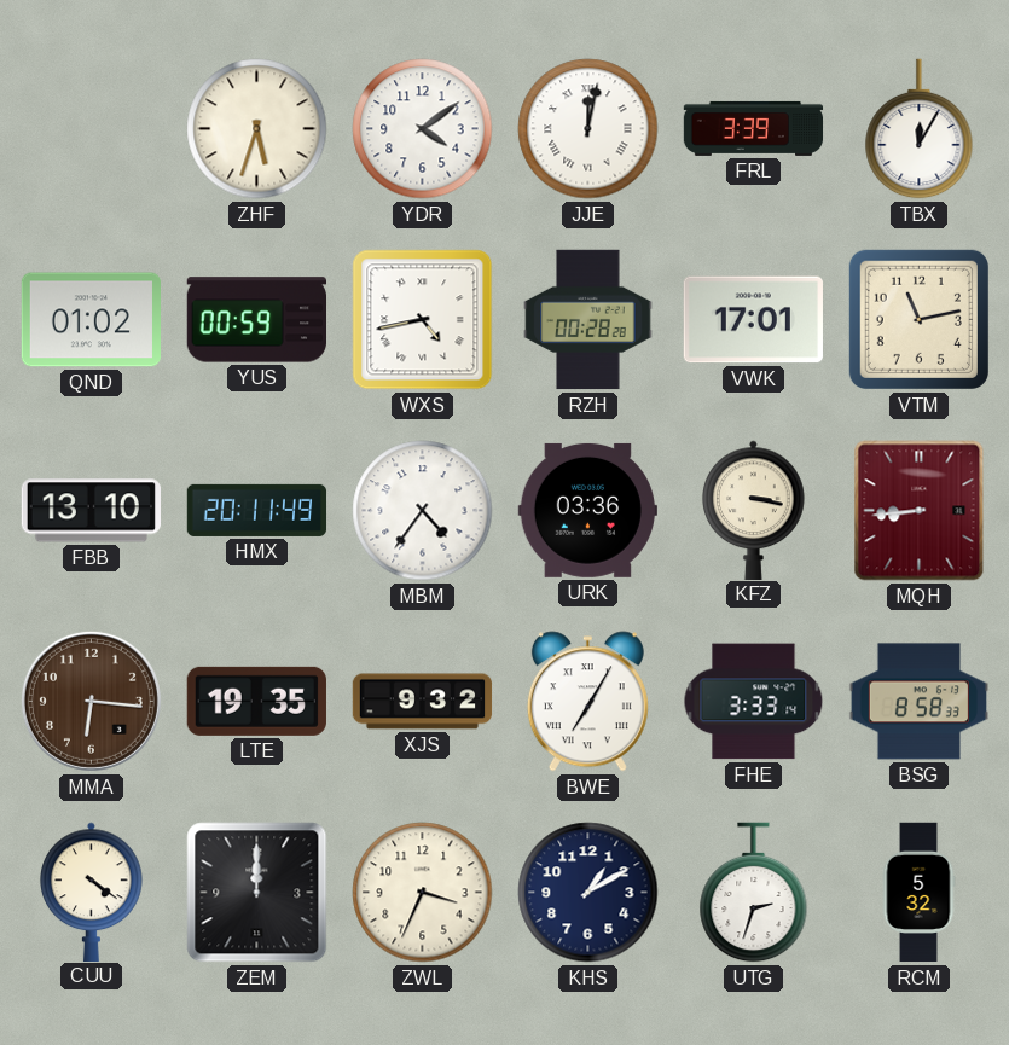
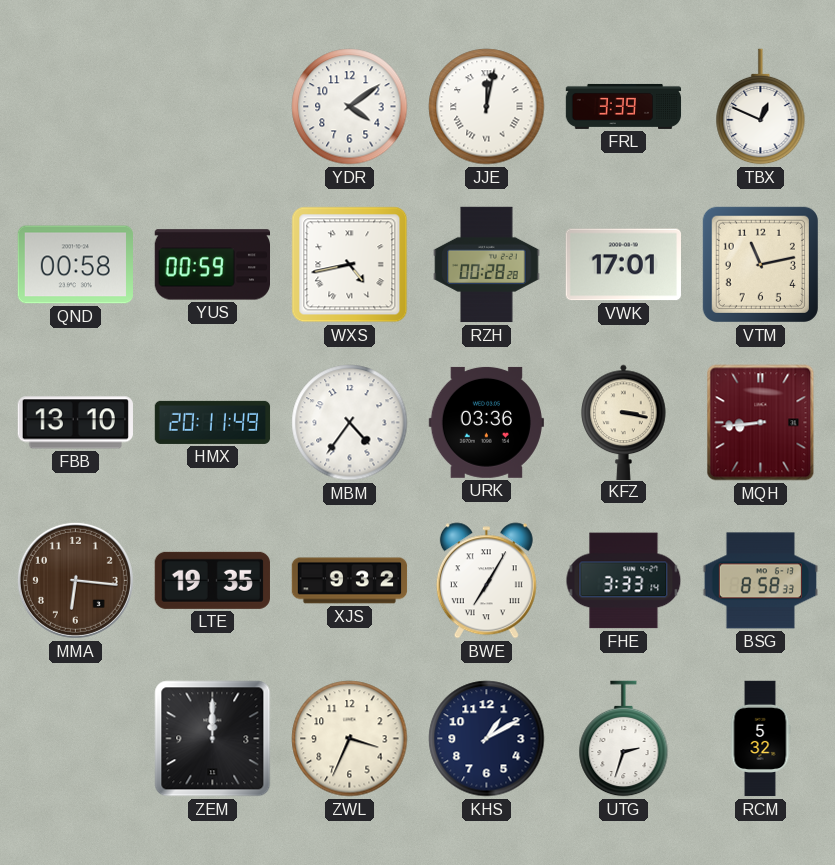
ZHF: 5:33 -> none (257, 129)
TBX: 12:05 -> 12:49 (761, 107)
QND: 01:02 -> 00:58 (75, 265)
CUU: 4:21 -> none (92, 892)
